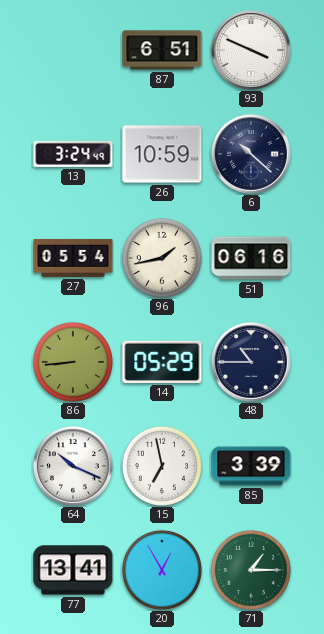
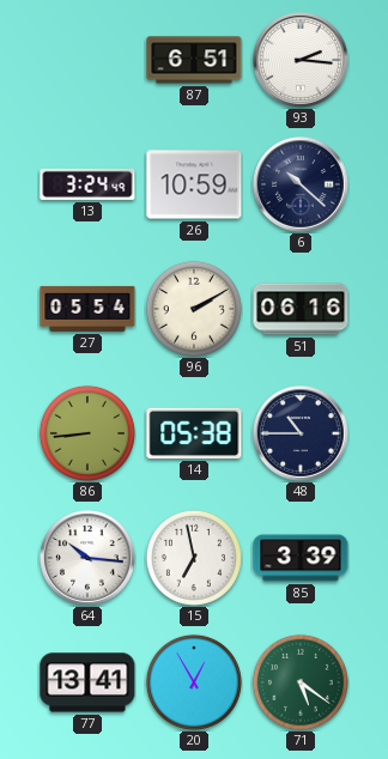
93: 3:49 -> 2:16 (302, 61)
96: 1:43 -> 2:10 (194, 309)
14: 05:29 -> 05:38 (194, 433)
64: 10:19 -> 10:16 (89, 559)
71: 1:15 -> 5:21 (301, 682)
